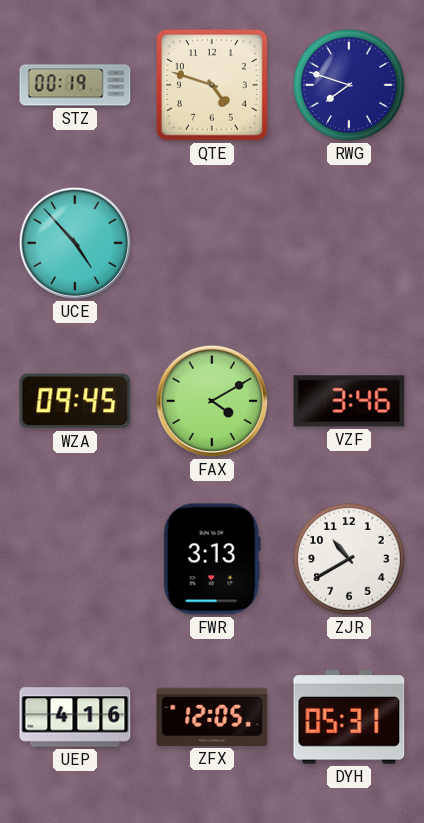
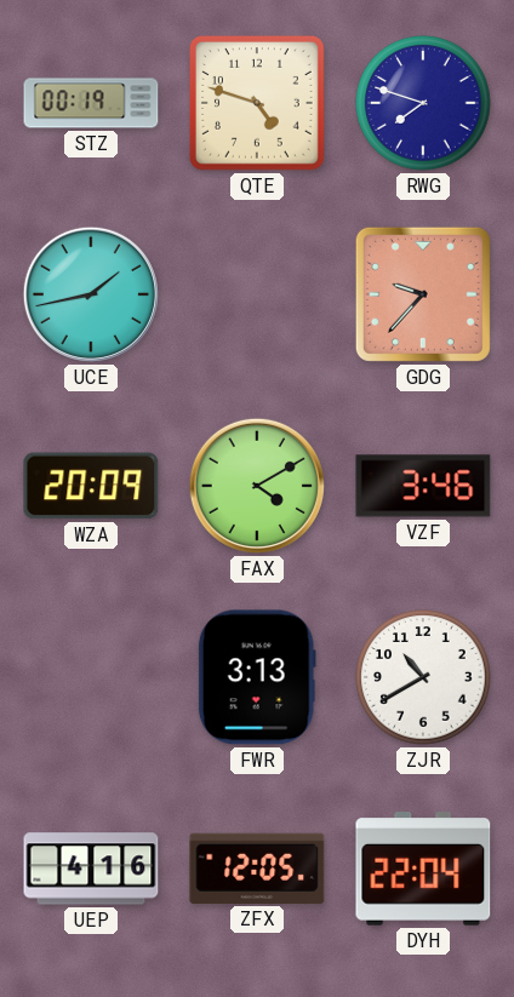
UCE: 4:53 -> 1:43 (91, 294)
GDG: none -> 9:37 (423, 294)
WZA: 09:45 -> 20:09 (91, 486)
DYH: 05:31 -> 22:04 (423, 870)
